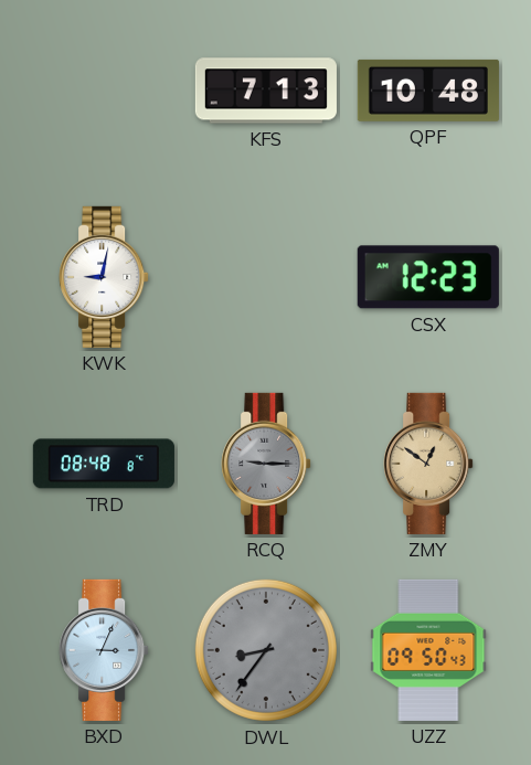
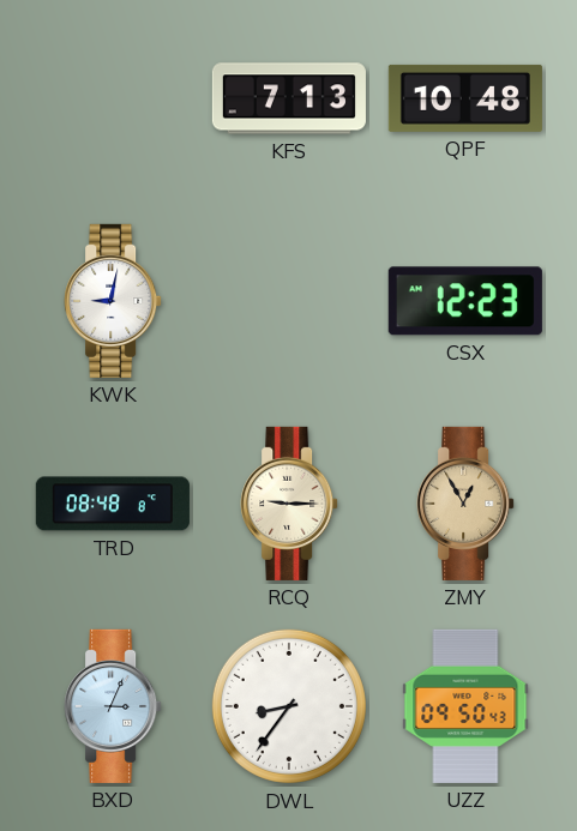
RCQ dial: grey -> cream (289, 504)
ZMY: 12:51 -> 12:55 (465, 504)
DWL dial: grey -> white (289, 706)
